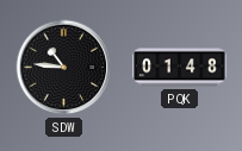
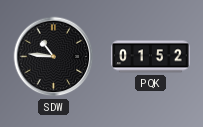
PQK: 01:48 -> 01:52 (151, 57)
